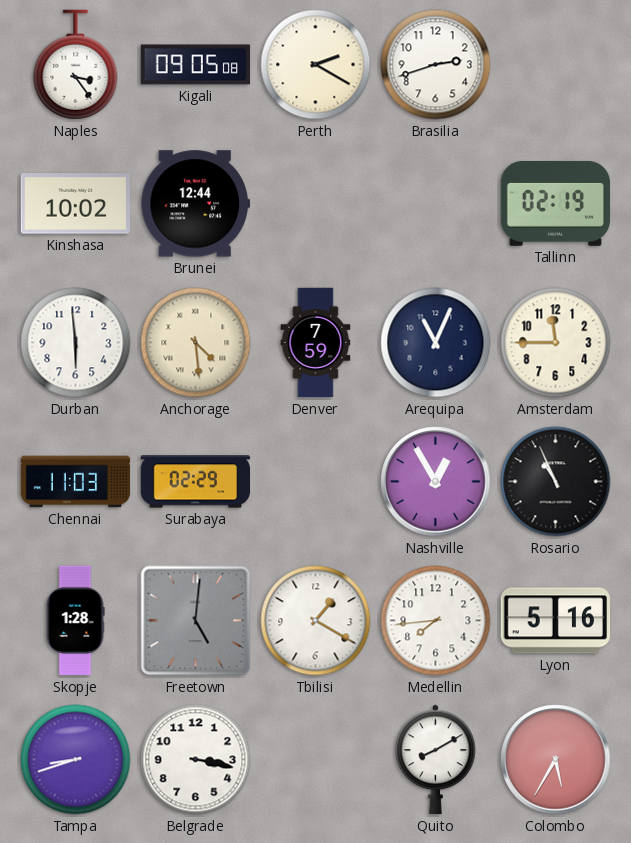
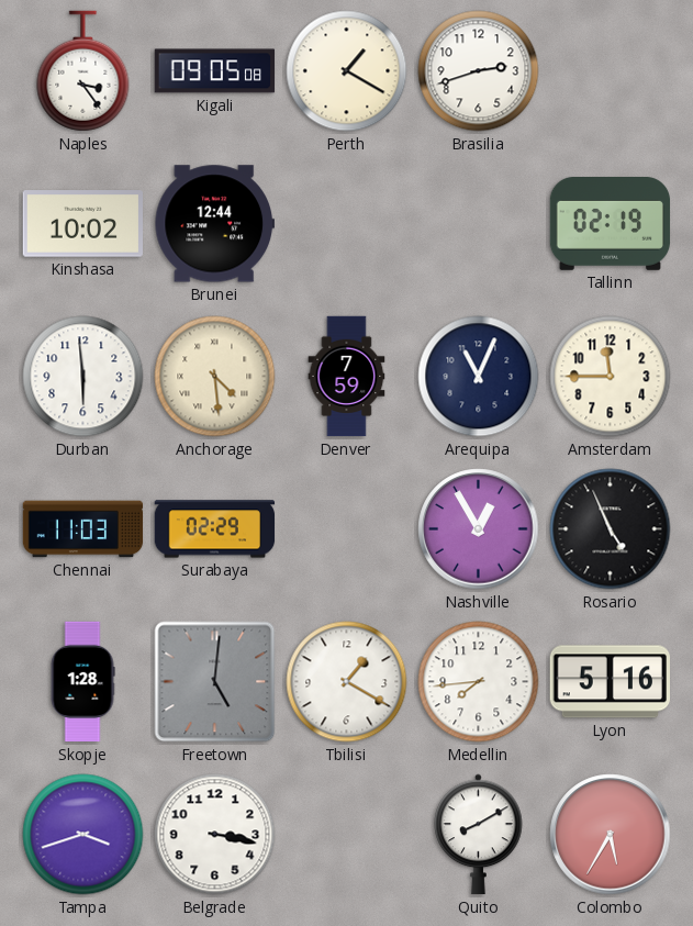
Perth: 2:20 -> 1:20 (347, 71)
Rosario: 10:56 -> 4:56 (611, 529)
Tampa: 8:42 -> 3:42 (83, 835)
